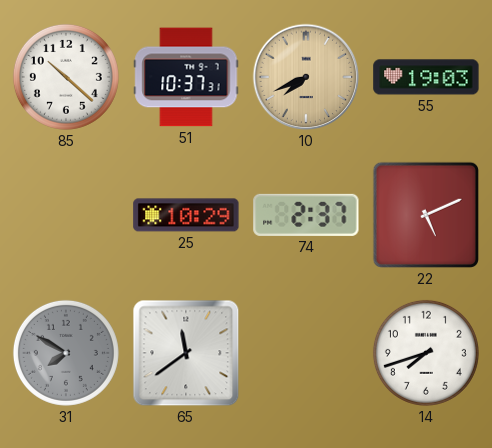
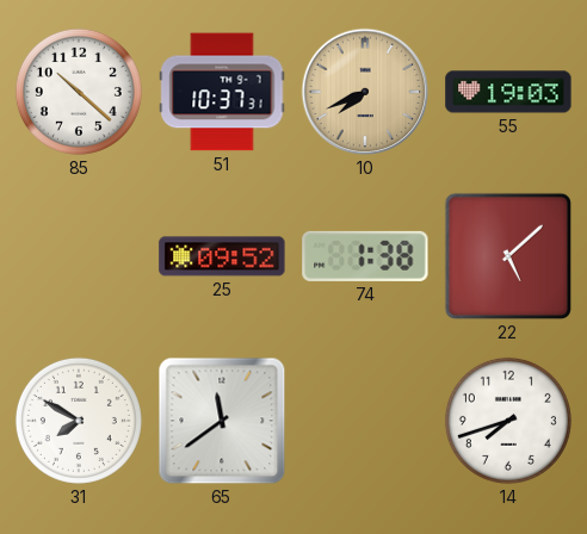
25: 10:29 -> 09:52 (222, 256)
74: 2:37 -> 1:38 (365, 256)
22: 5:11 -> 5:08 (508, 256)
31 dial: grey -> white (79, 421)
